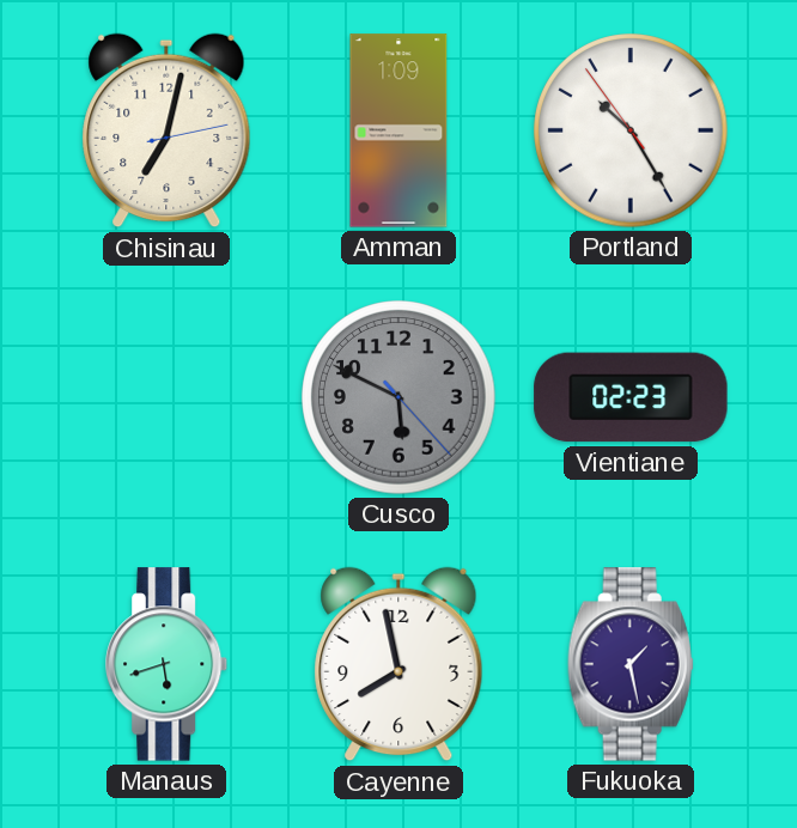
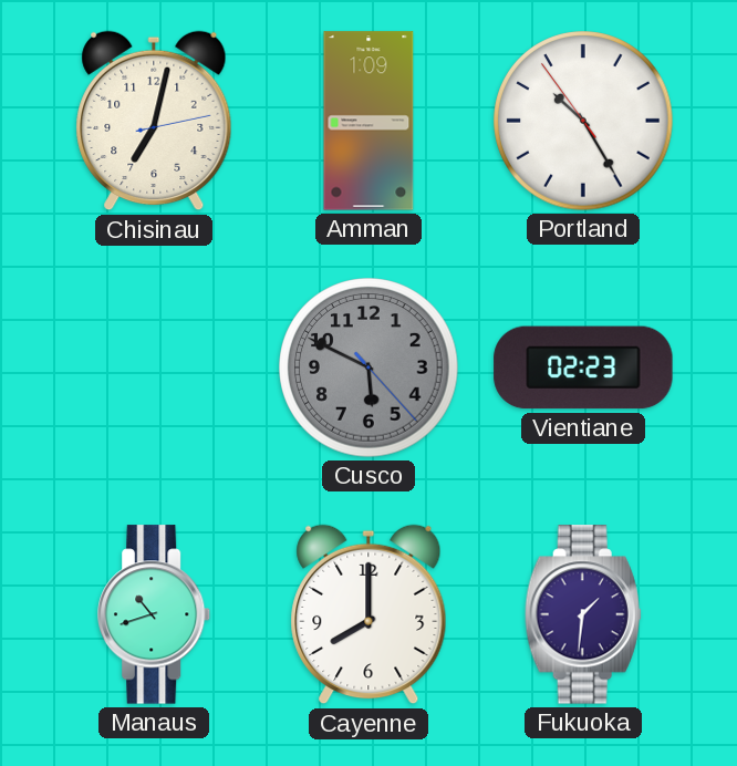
Manaus: 5:42 -> 10:42 (154, 614)
Cayenne: 7:58 -> 8:00 (369, 614)
Fukuoka: 1:28 -> 1:31 (583, 614)
